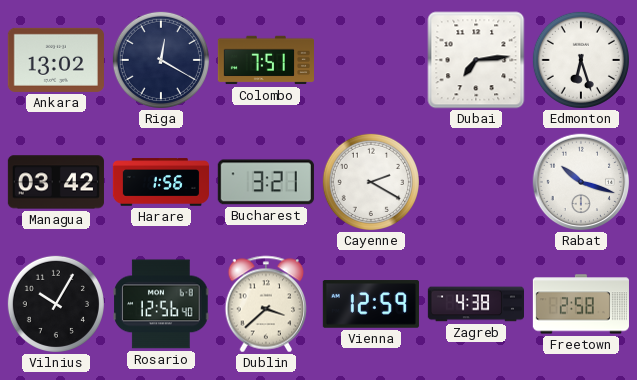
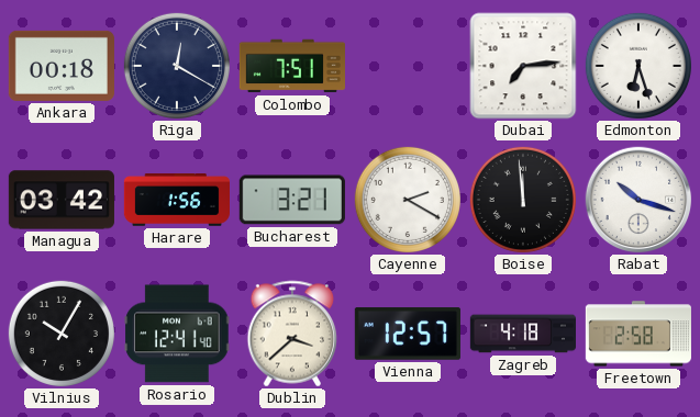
Ankara: 13:02 -> 00:18 (62, 66)
Boise: none -> 11:59 (523, 200)
Rosario: 12:56 -> 12:41 (177, 334)
Vienna: 12:59 -> 12:57 (408, 334)
Zagreb: 4:38 -> 4:18 (522, 334)
